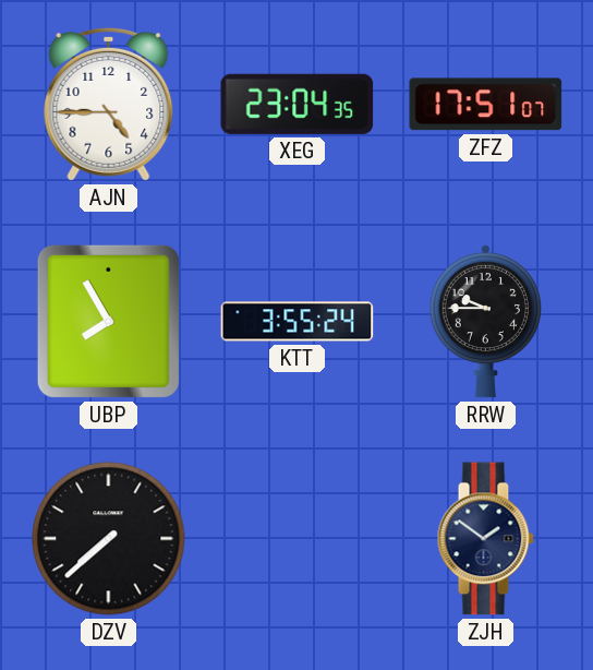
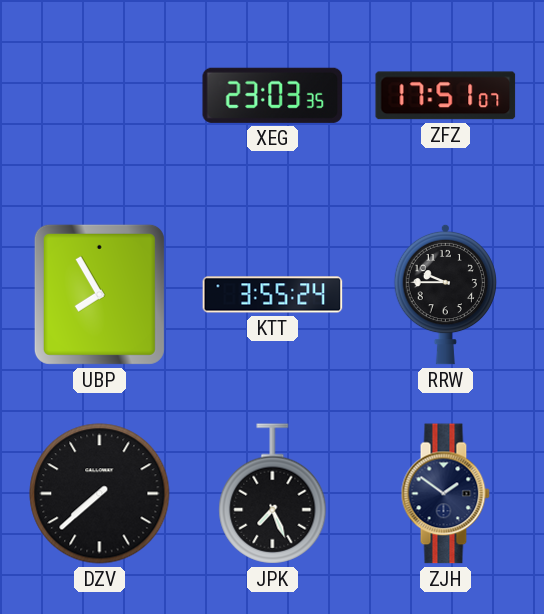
AJN: 4:45 -> none (109, 104)
XEG: 23:04 -> 23:03 (273, 95)
JPK: none -> 7:26 (273, 494)
